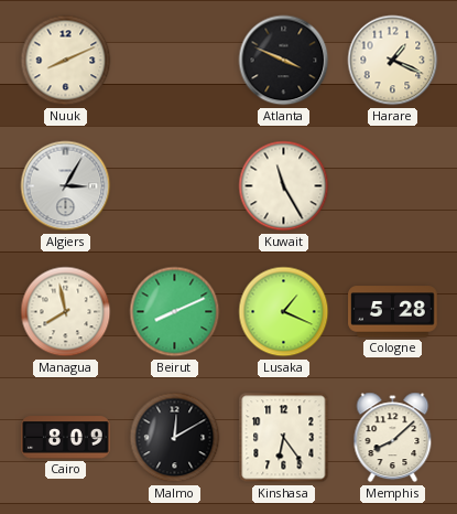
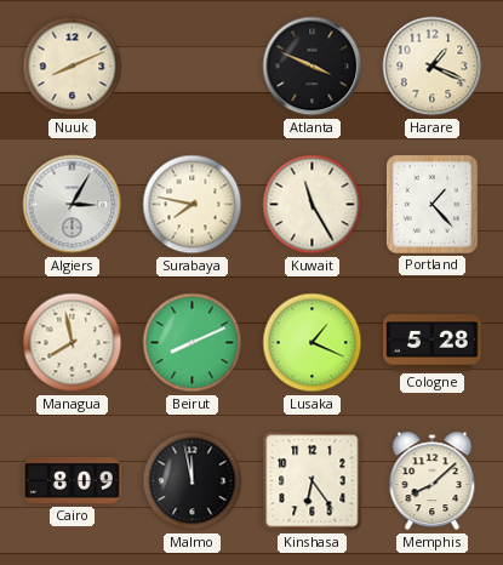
Surabaya: none -> 7:47 (193, 205)
Portland: none -> 1:23 (431, 204)
Malmo: 12:10 -> 11:58 (193, 481)
